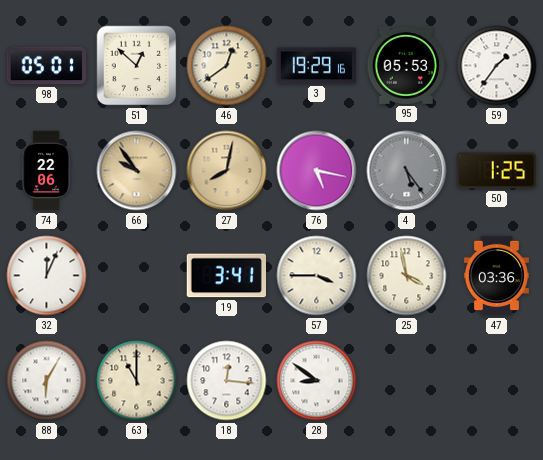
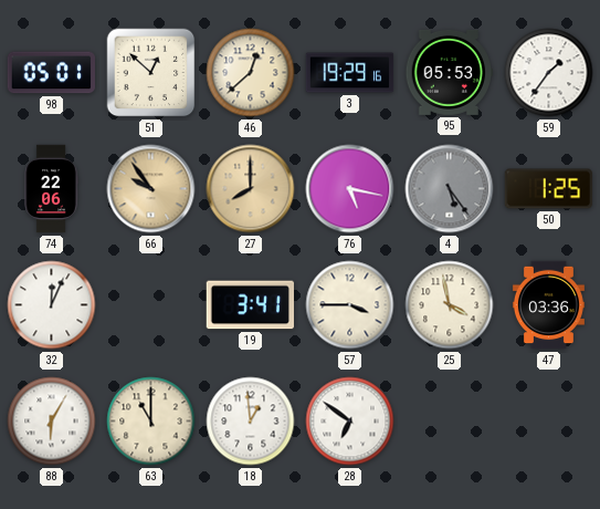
46: 12:39 -> 12:38 (251, 73)
27: 8:02 -> 8:00 (251, 189)
18: 12:16 -> 12:59 (251, 422)
28: 8:51 -> 6:51 (350, 422)
